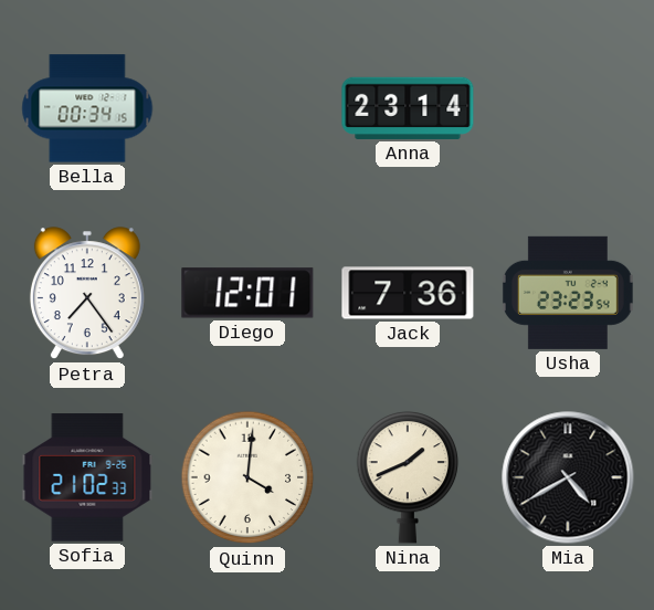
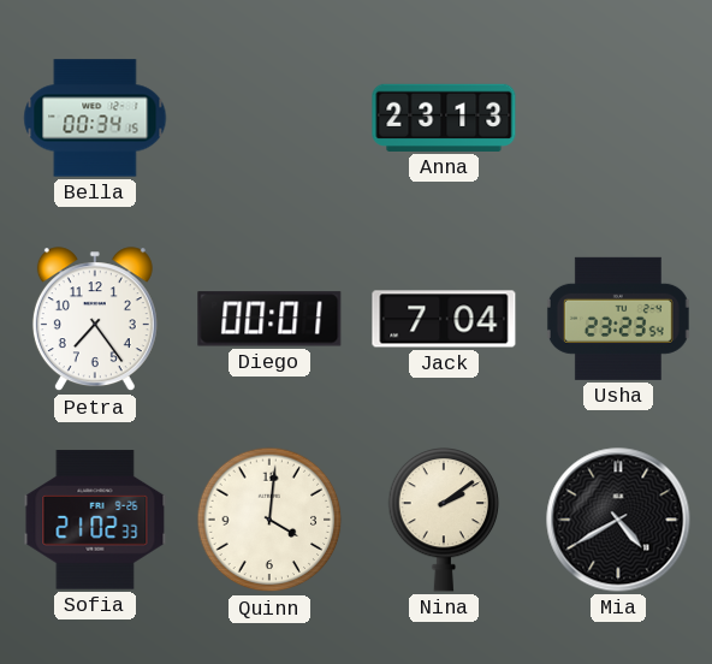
Anna: 23:14 -> 23:13 (444, 118)
Diego: 12:01 -> 00:01 (269, 319)
Jack: 7:36 -> 7:04 (444, 319)
Nina: 1:41 -> 2:09 (444, 520)
